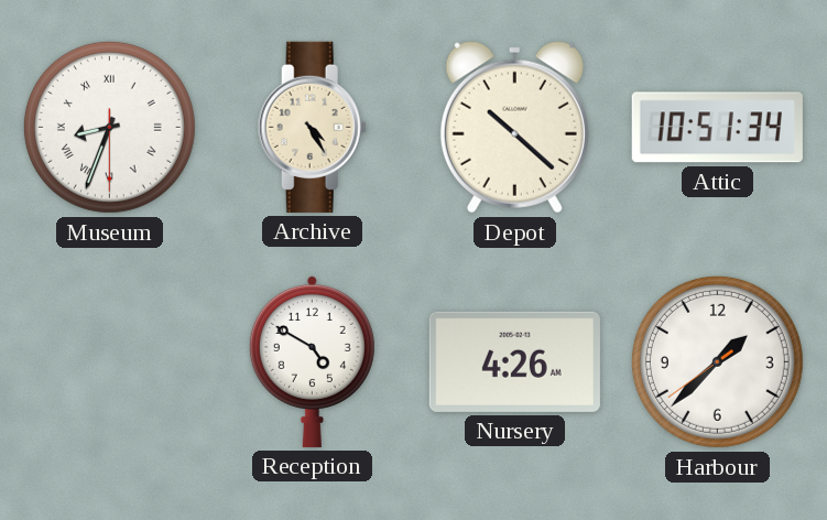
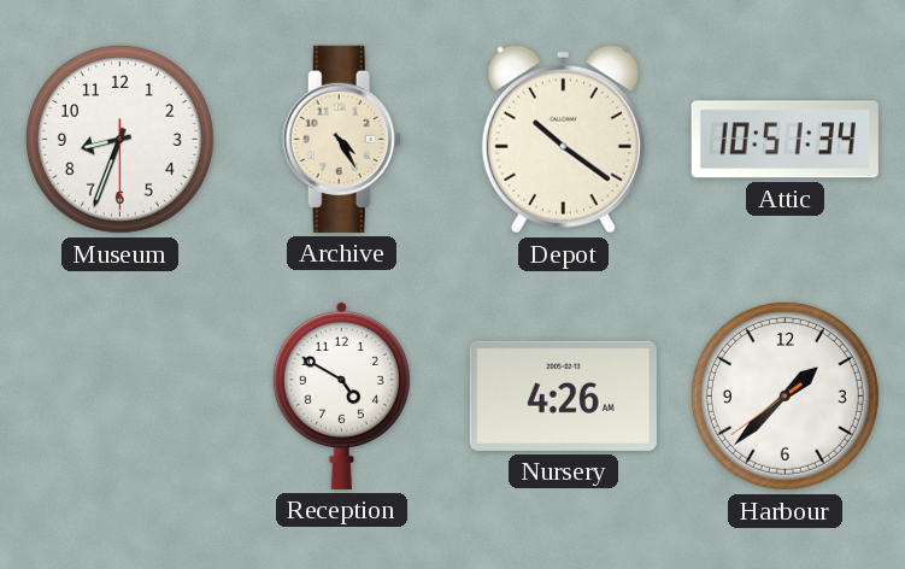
Museum numerals: Roman -> Arabic (119, 139)
Depot: 10:22 -> 10:21 (563, 140)
